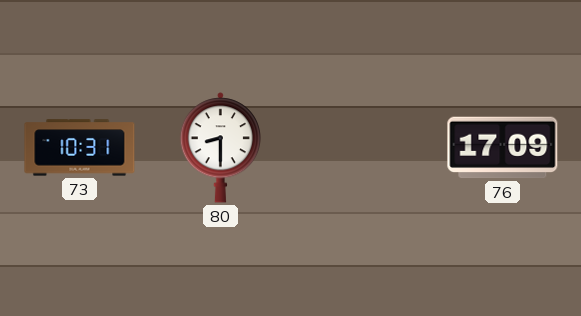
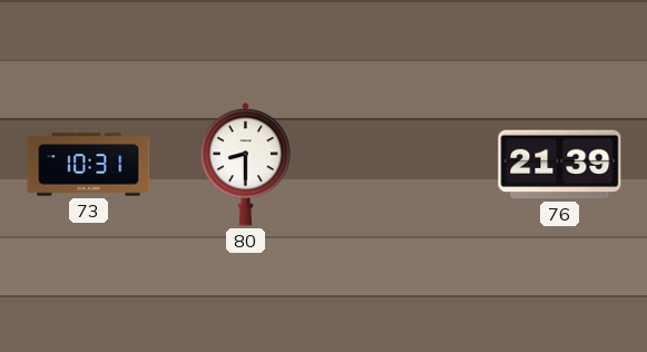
76: 17:09 -> 21:39 (560, 165)
